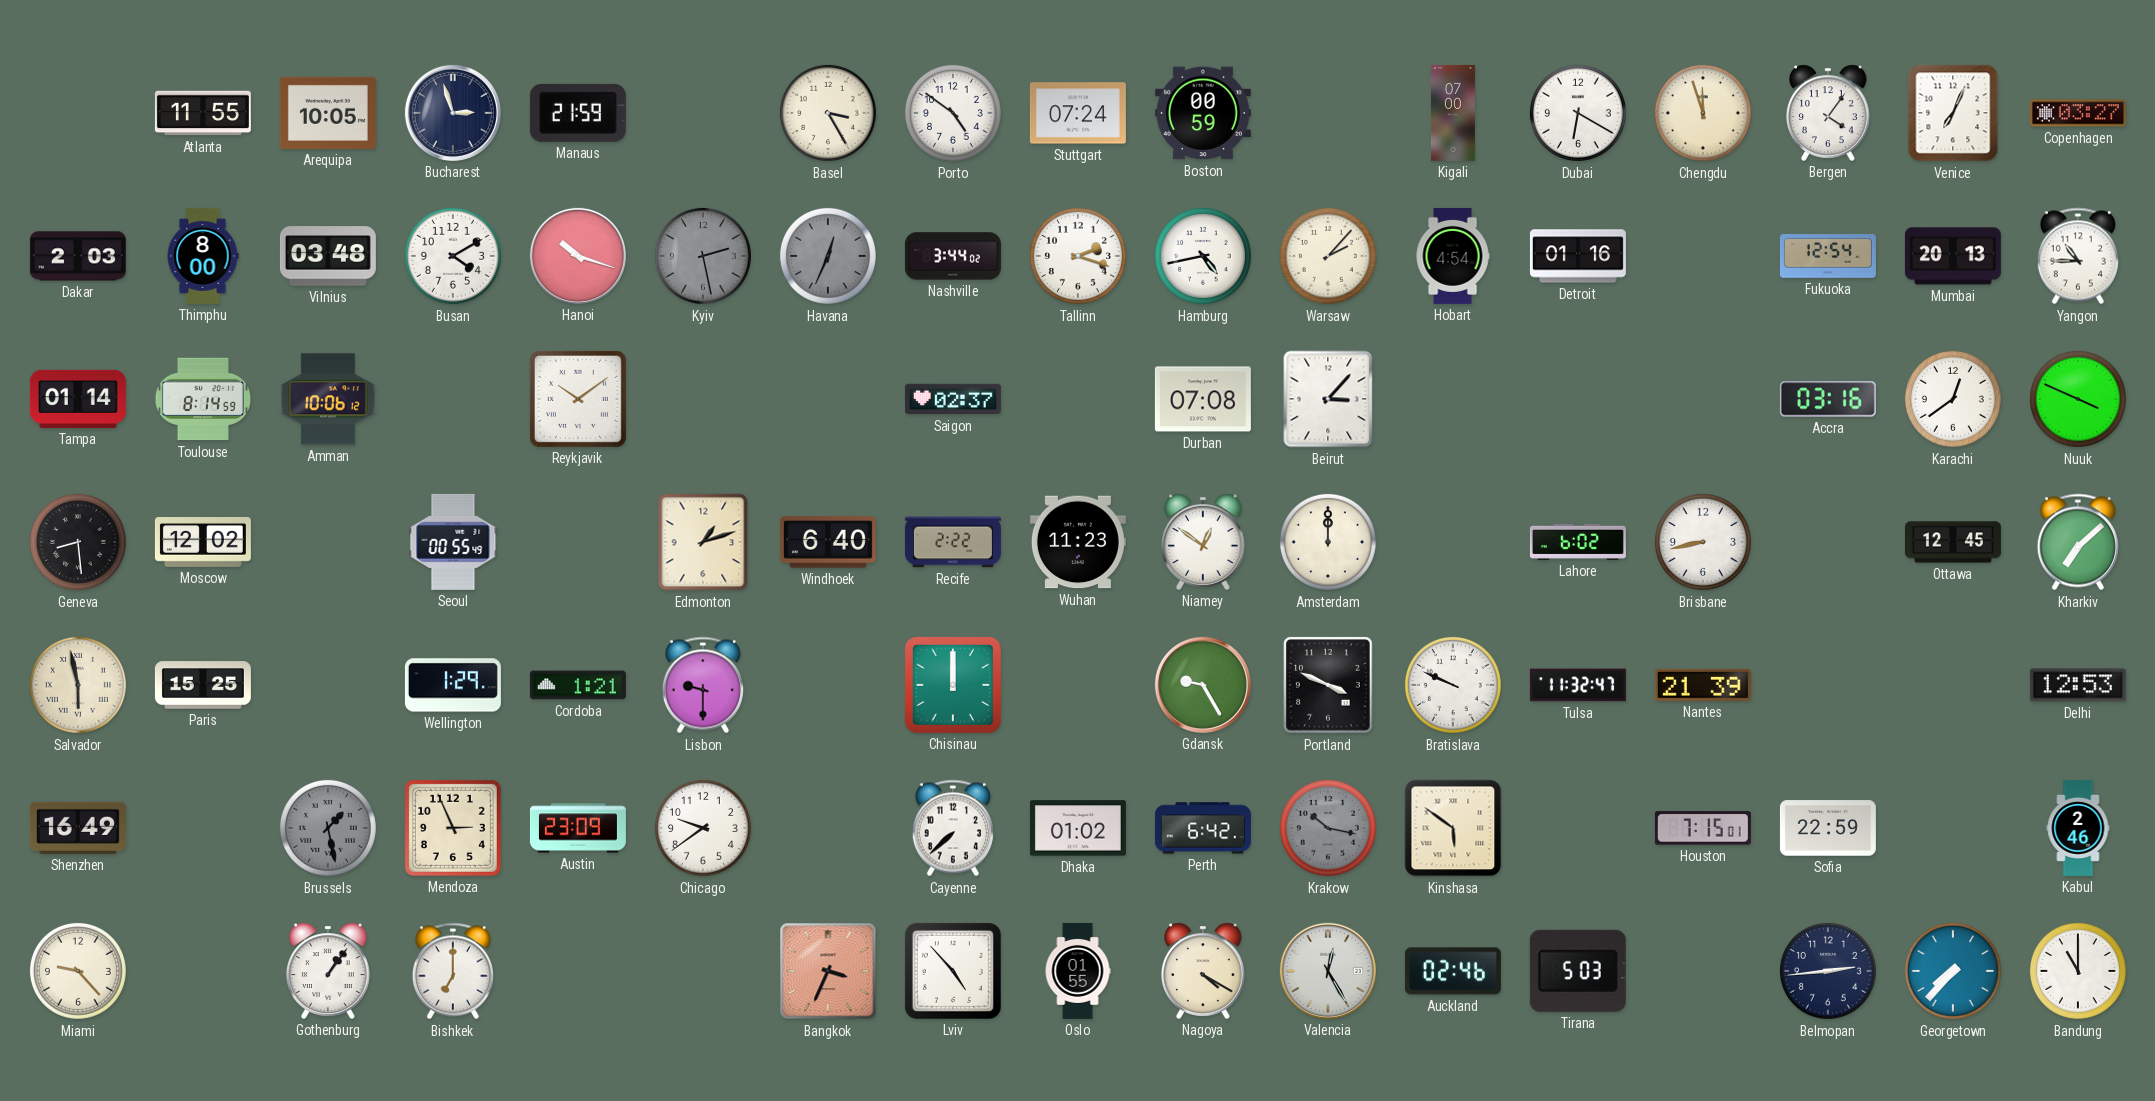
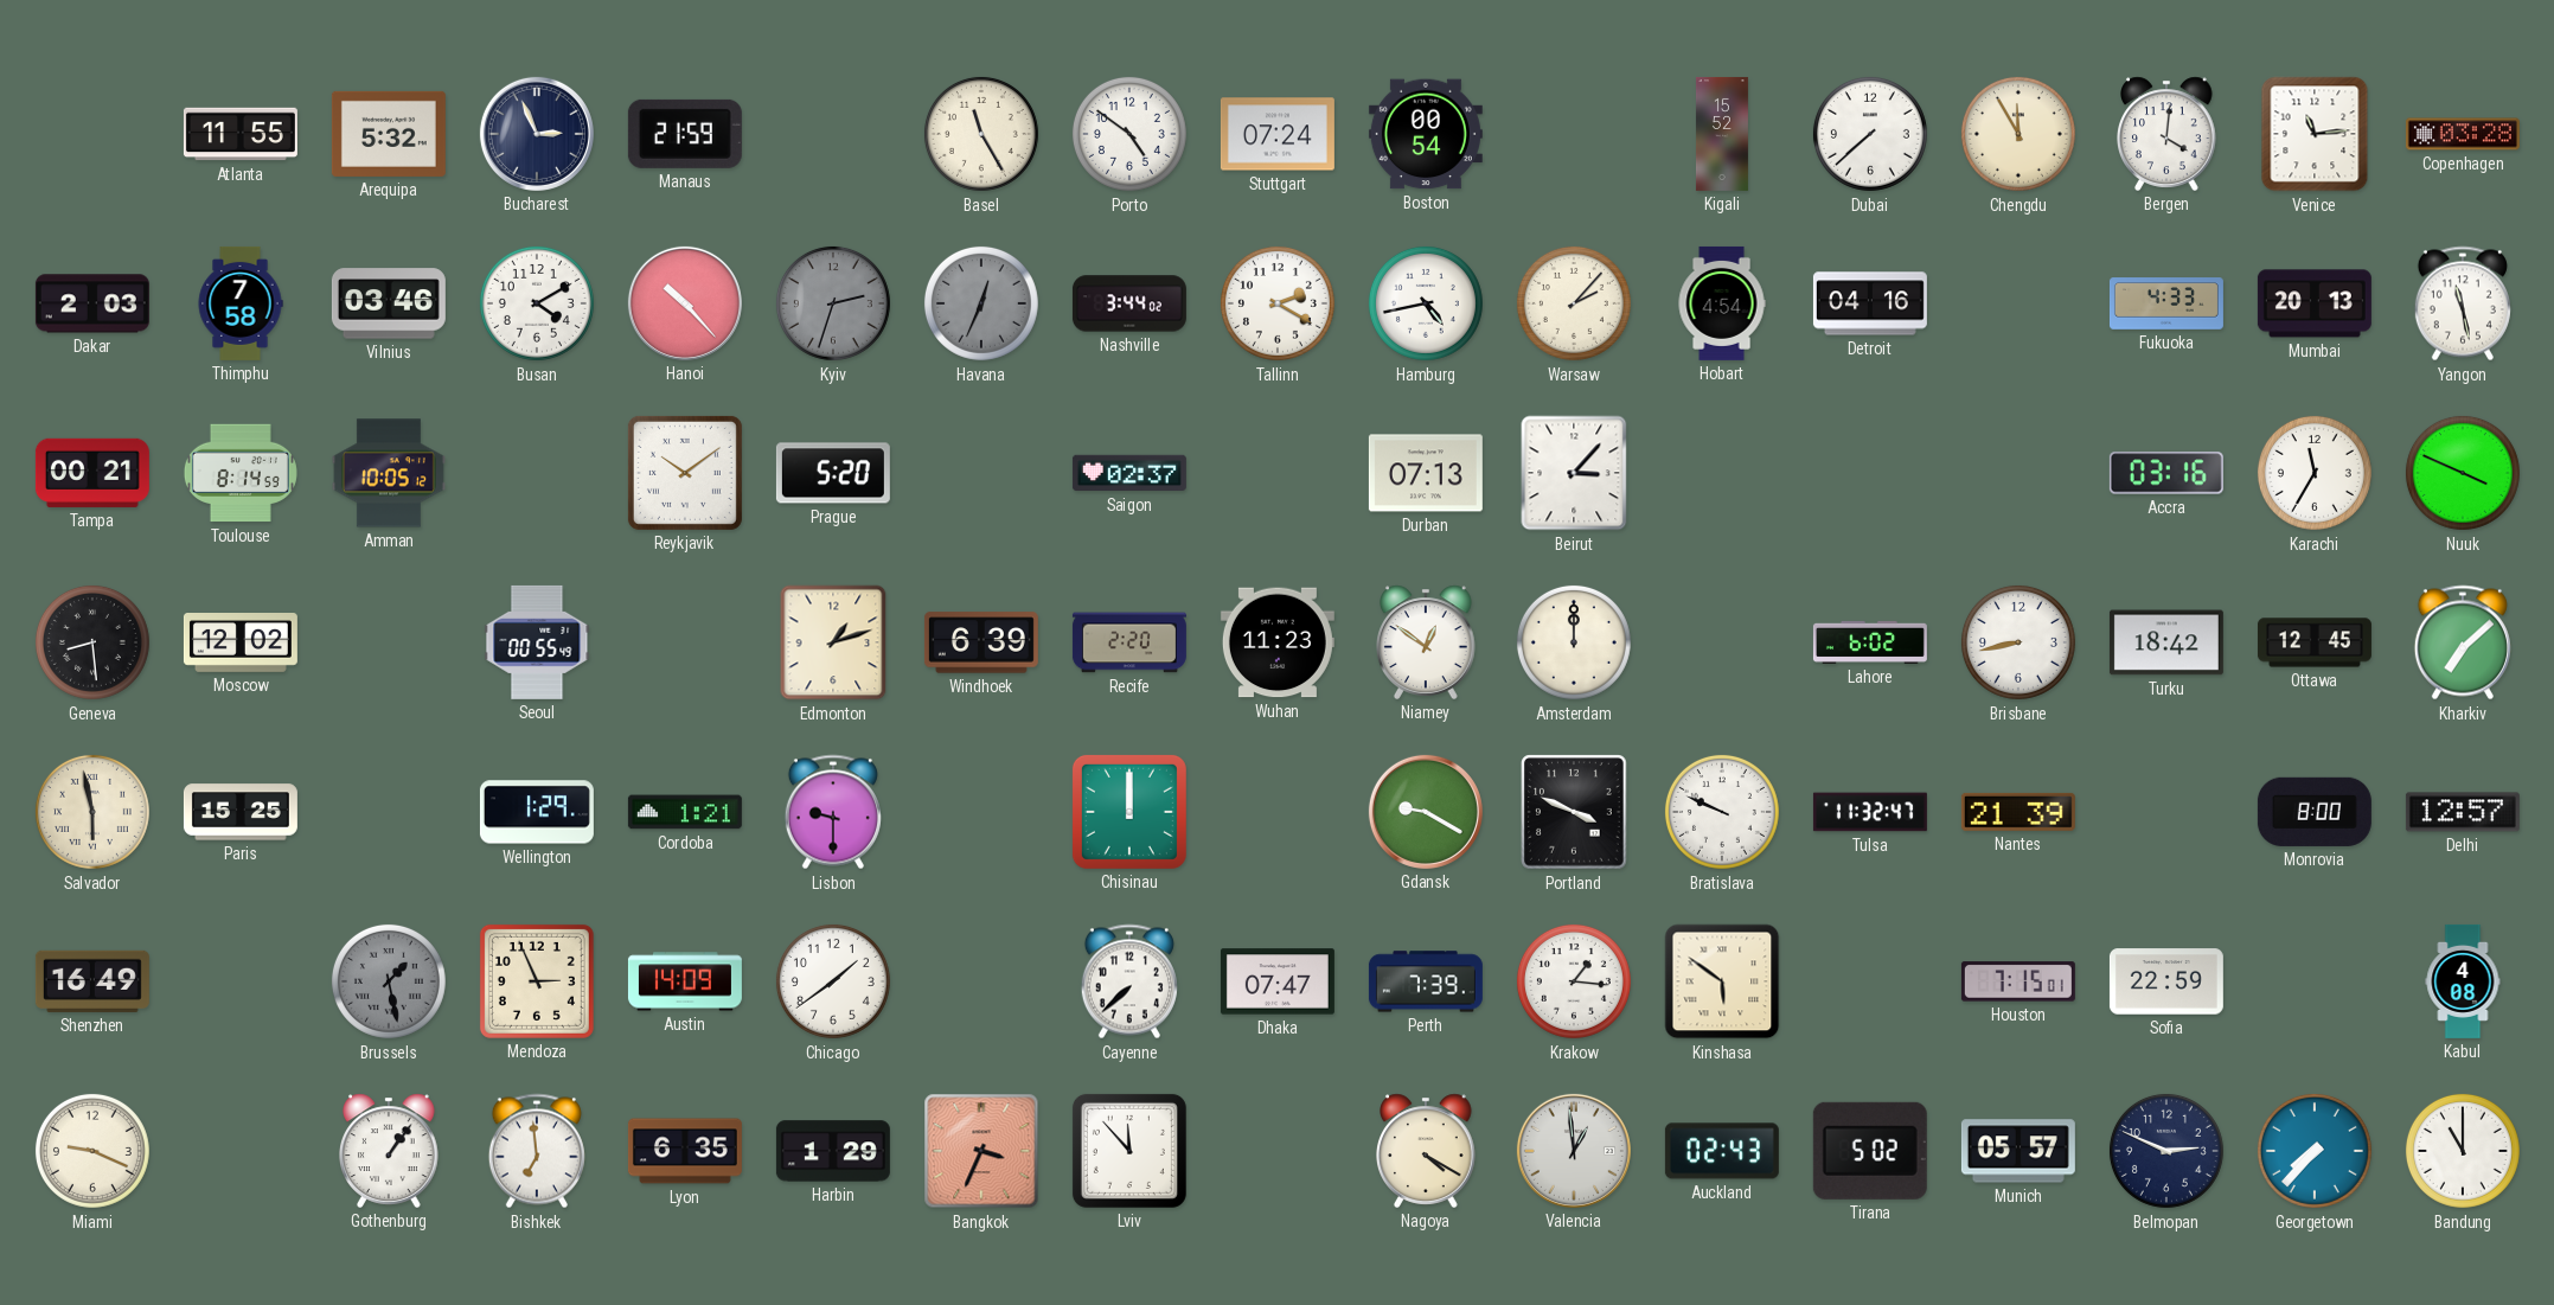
Arequipa: 10:05 -> 5:32 (389, 134)
Bucharest: 2:57 -> 2:56 (537, 134)
Basel: 3:25 -> 11:25 (981, 134)
Boston: 00:59 -> 00:54 (1426, 134)
Kigali: 07:00 -> 15:52 (1722, 134)
Dubai: 6:20 -> 7:38 (1870, 134)
Chengdu: 11:57 -> 11:55 (2018, 134)
Bergen: 4:06 -> 4:01 (2168, 134)
Venice: 7:04 -> 11:14 (2315, 134)
Copenhagen: 03:27 -> 03:28 (2463, 134)
Thimphu: 8:00 -> 7:58 (241, 303)
Vilnius: 03:48 -> 03:46 (389, 303)
Hanoi: 10:18 -> 10:23 (685, 303)
Kyiv: 2:28 -> 2:33 (833, 303)
Tallinn: 2:18 -> 2:20 (1278, 303)
Detroit: 01:16 -> 04:16 (1870, 303)
Fukuoka: 12:54 -> 4:33 (2166, 303)
Yangon: 10:45 -> 11:28 (2463, 303)
Tampa: 01:14 -> 00:21 (92, 473)
Amman: 10:06 -> 10:05 (389, 473)
Prague: none -> 5:20 (833, 473)
Durban: 07:08 -> 07:13 (1426, 473)
Karachi: 12:39 -> 11:35 (2315, 473)
Windhoek: 6:40 -> 6:39 (981, 642)
Recife: 2:22 -> 2:20 (1129, 642)
Turku: none -> 18:42 (2166, 642)
Gdansk: 9:25 -> 9:20 (1426, 812)
Monrovia: none -> 8:00 (2315, 812)
Delhi: 12:53 -> 12:57 (2463, 812)
Austin: 23:09 -> 14:09 (685, 981)
Chicago: 9:39 -> 1:39 (833, 981)
Dhaka: 01:02 -> 07:47 (1278, 981)
Perth: 6:42 -> 7:39 (1426, 981)
Krakow: 10:17 -> 1:16 (1574, 981)
Krakow dial: grey -> white (1574, 981)
Kabul: 2:46 -> 4:08 (2463, 981)
Miami: 9:23 -> 9:19 (92, 1151)
Bishkek: 7:00 -> 6:59 (537, 1151)
Lyon: none -> 6:35 (685, 1151)
Harbin: none -> 1:29 (833, 1151)
Lviv: 4:53 -> 11:53 (1129, 1151)
Oslo: 01:55 -> none (1078, 971)
Valencia: 12:25 -> 12:59 (1574, 1151)
Auckland: 02:46 -> 02:43 (1722, 1151)
Tirana: 5:03 -> 5:02 (1870, 1151)
Munich: none -> 05:57 (2018, 1151)
Belmopan: 2:44 -> 2:49 (2166, 1151)
